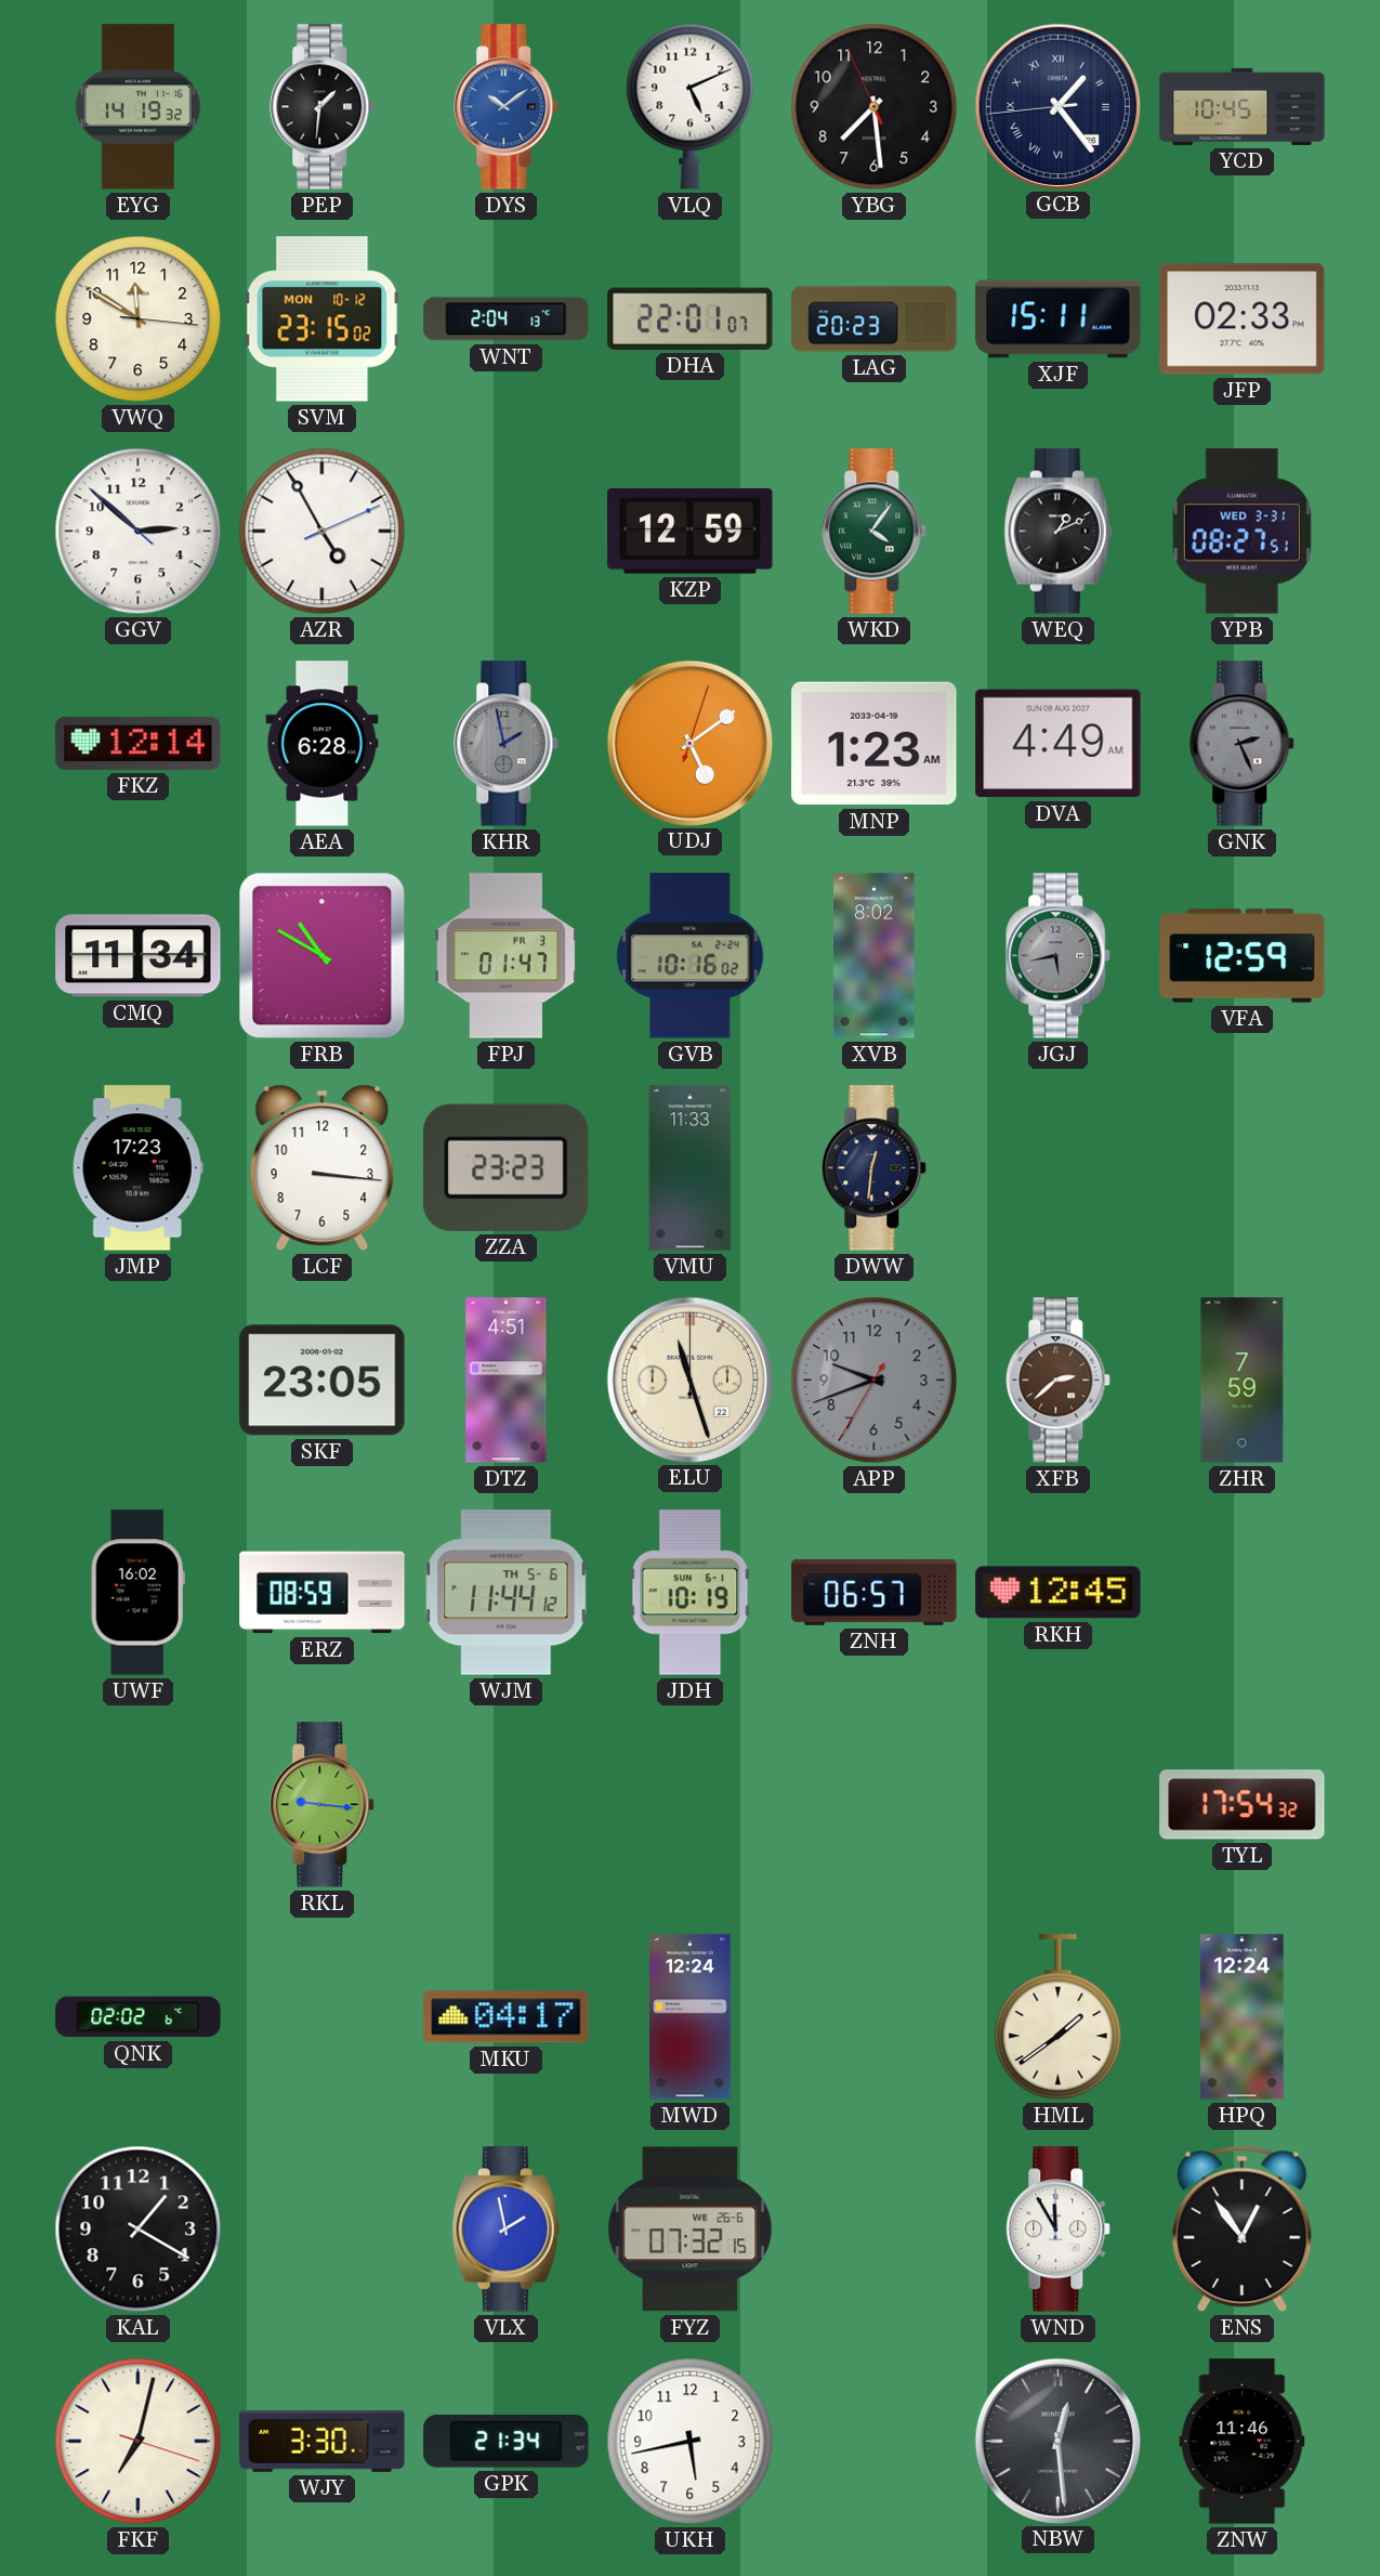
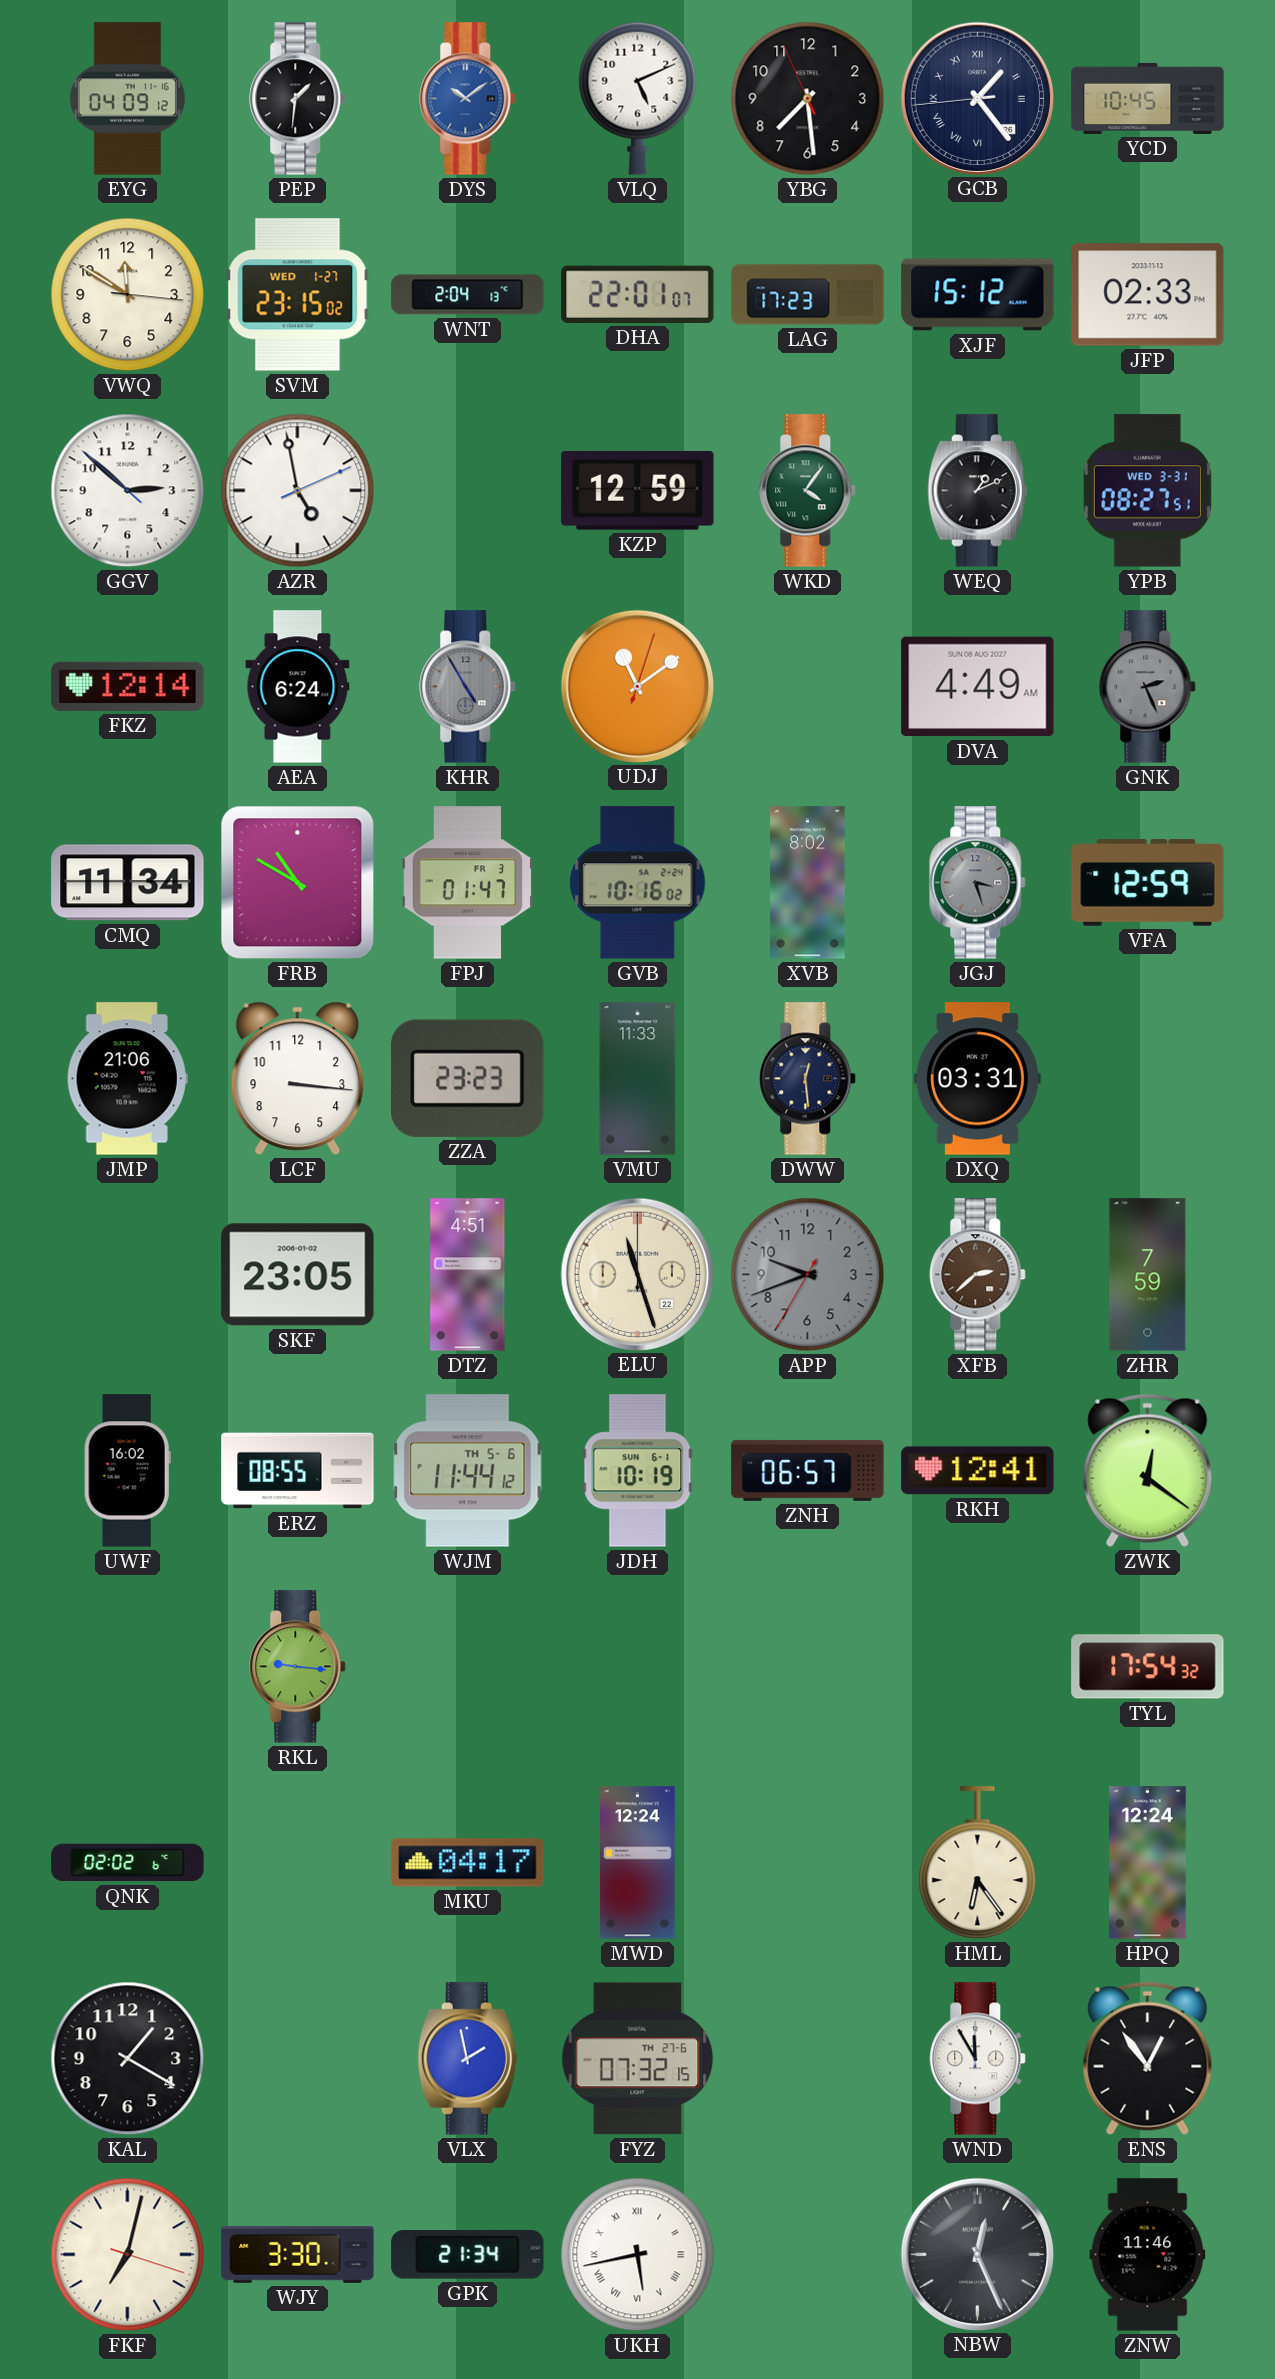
EYG: 14:19 -> 04:09 (127, 99)
SVM date: MON 10-12 -> WED 1-27 (298, 295)
LAG: 20:23 -> 17:23 (808, 295)
XJF: 15:11 -> 15:12 (978, 295)
AZR: 4:55 -> 4:58 (298, 491)
AEA: 6:28 -> 6:24 (298, 687)
KHR: 1:58 -> 4:55 (468, 687)
UDJ: 5:09 -> 11:09 (637, 686)
MNP: 1:23 -> none (875, 744)
JGJ: 5:43 -> 3:27 (978, 883)
JMP: 17:23 -> 21:06 (127, 1079)
DWW: 12:31 -> 12:29 (808, 1079)
DXQ: none -> 03:31 (977, 1079)
ERZ: 08:59 -> 08:55 (298, 1471)
RKH: 12:45 -> 12:41 (978, 1471)
ZWK: none -> 12:21 (1148, 1470)
HML: 1:39 -> 6:24 (978, 1863)
FYZ date: WE 26-6 -> TH 27-6 (638, 2059)
UKH numerals: Arabic -> Roman (638, 2255)
NBW: 12:29 -> 12:26 (977, 2254)
